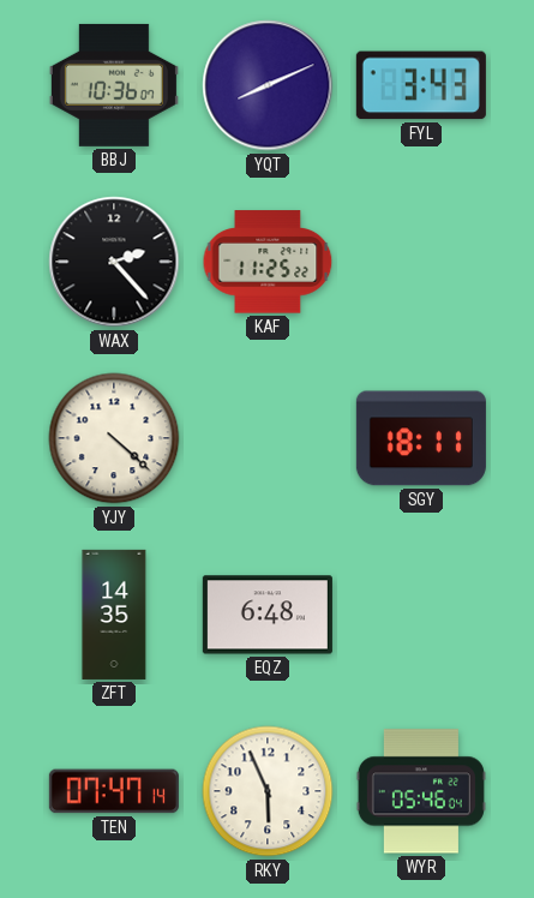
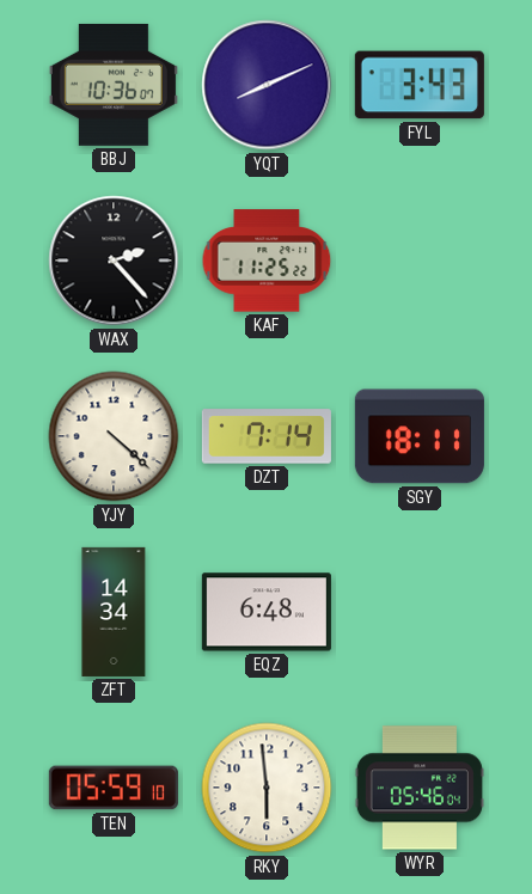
DZT: none -> 7:14 (267, 436)
ZFT: 14:35 -> 14:34 (114, 612)
TEN: 07:47 -> 05:59 (114, 788)
RKY: 5:56 -> 5:59 (267, 788)
